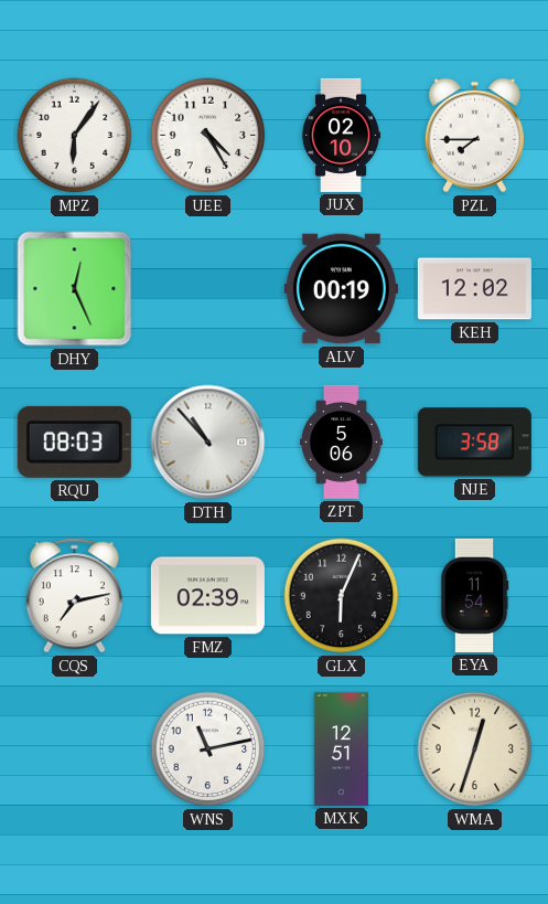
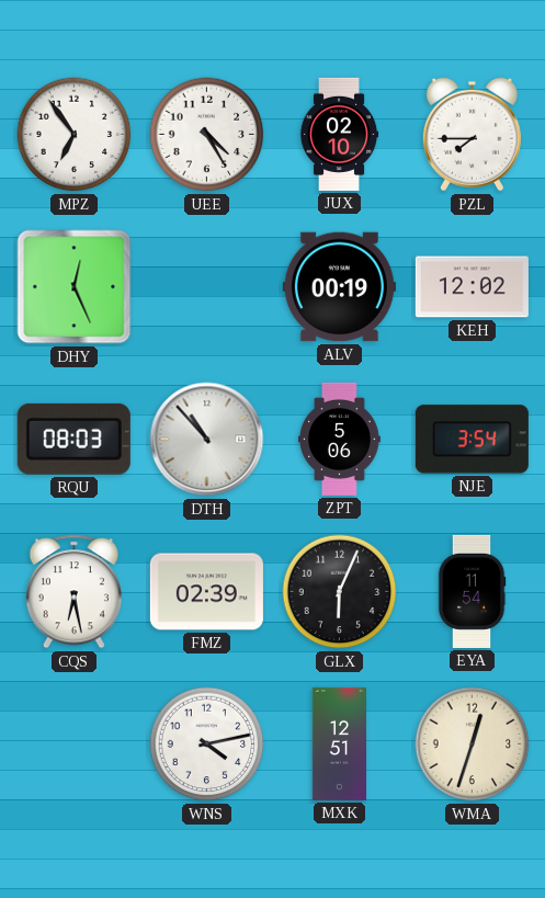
MPZ: 6:06 -> 6:54 (75, 135)
NJE: 3:58 -> 3:54 (472, 440)
CQS: 7:13 -> 6:28 (73, 592)
WNS: 11:13 -> 4:13 (207, 744)
